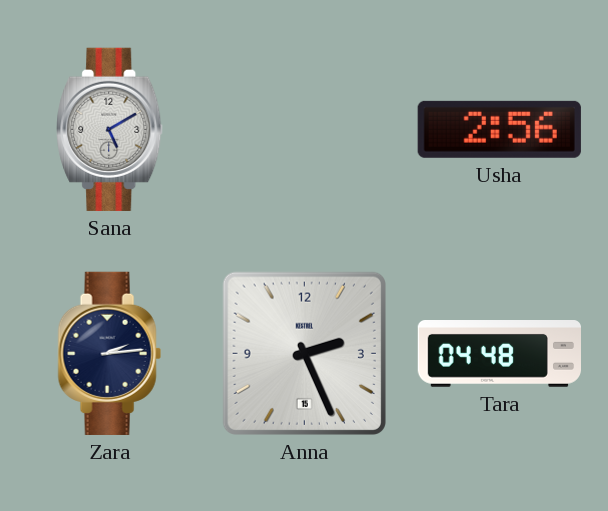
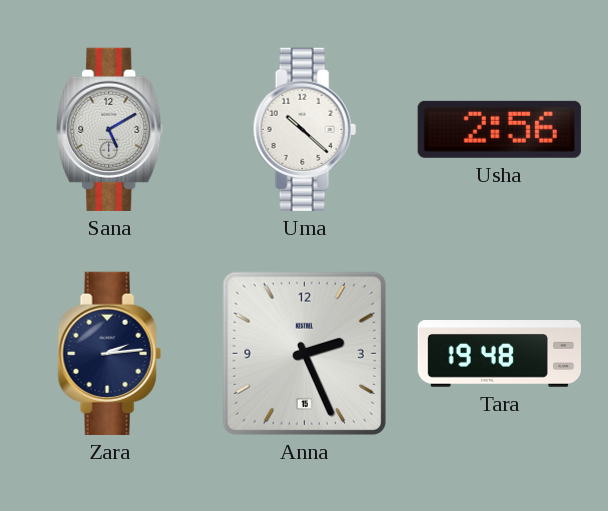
Uma: none -> 10:22 (304, 129)
Tara: 04:48 -> 19:48 (499, 354)
